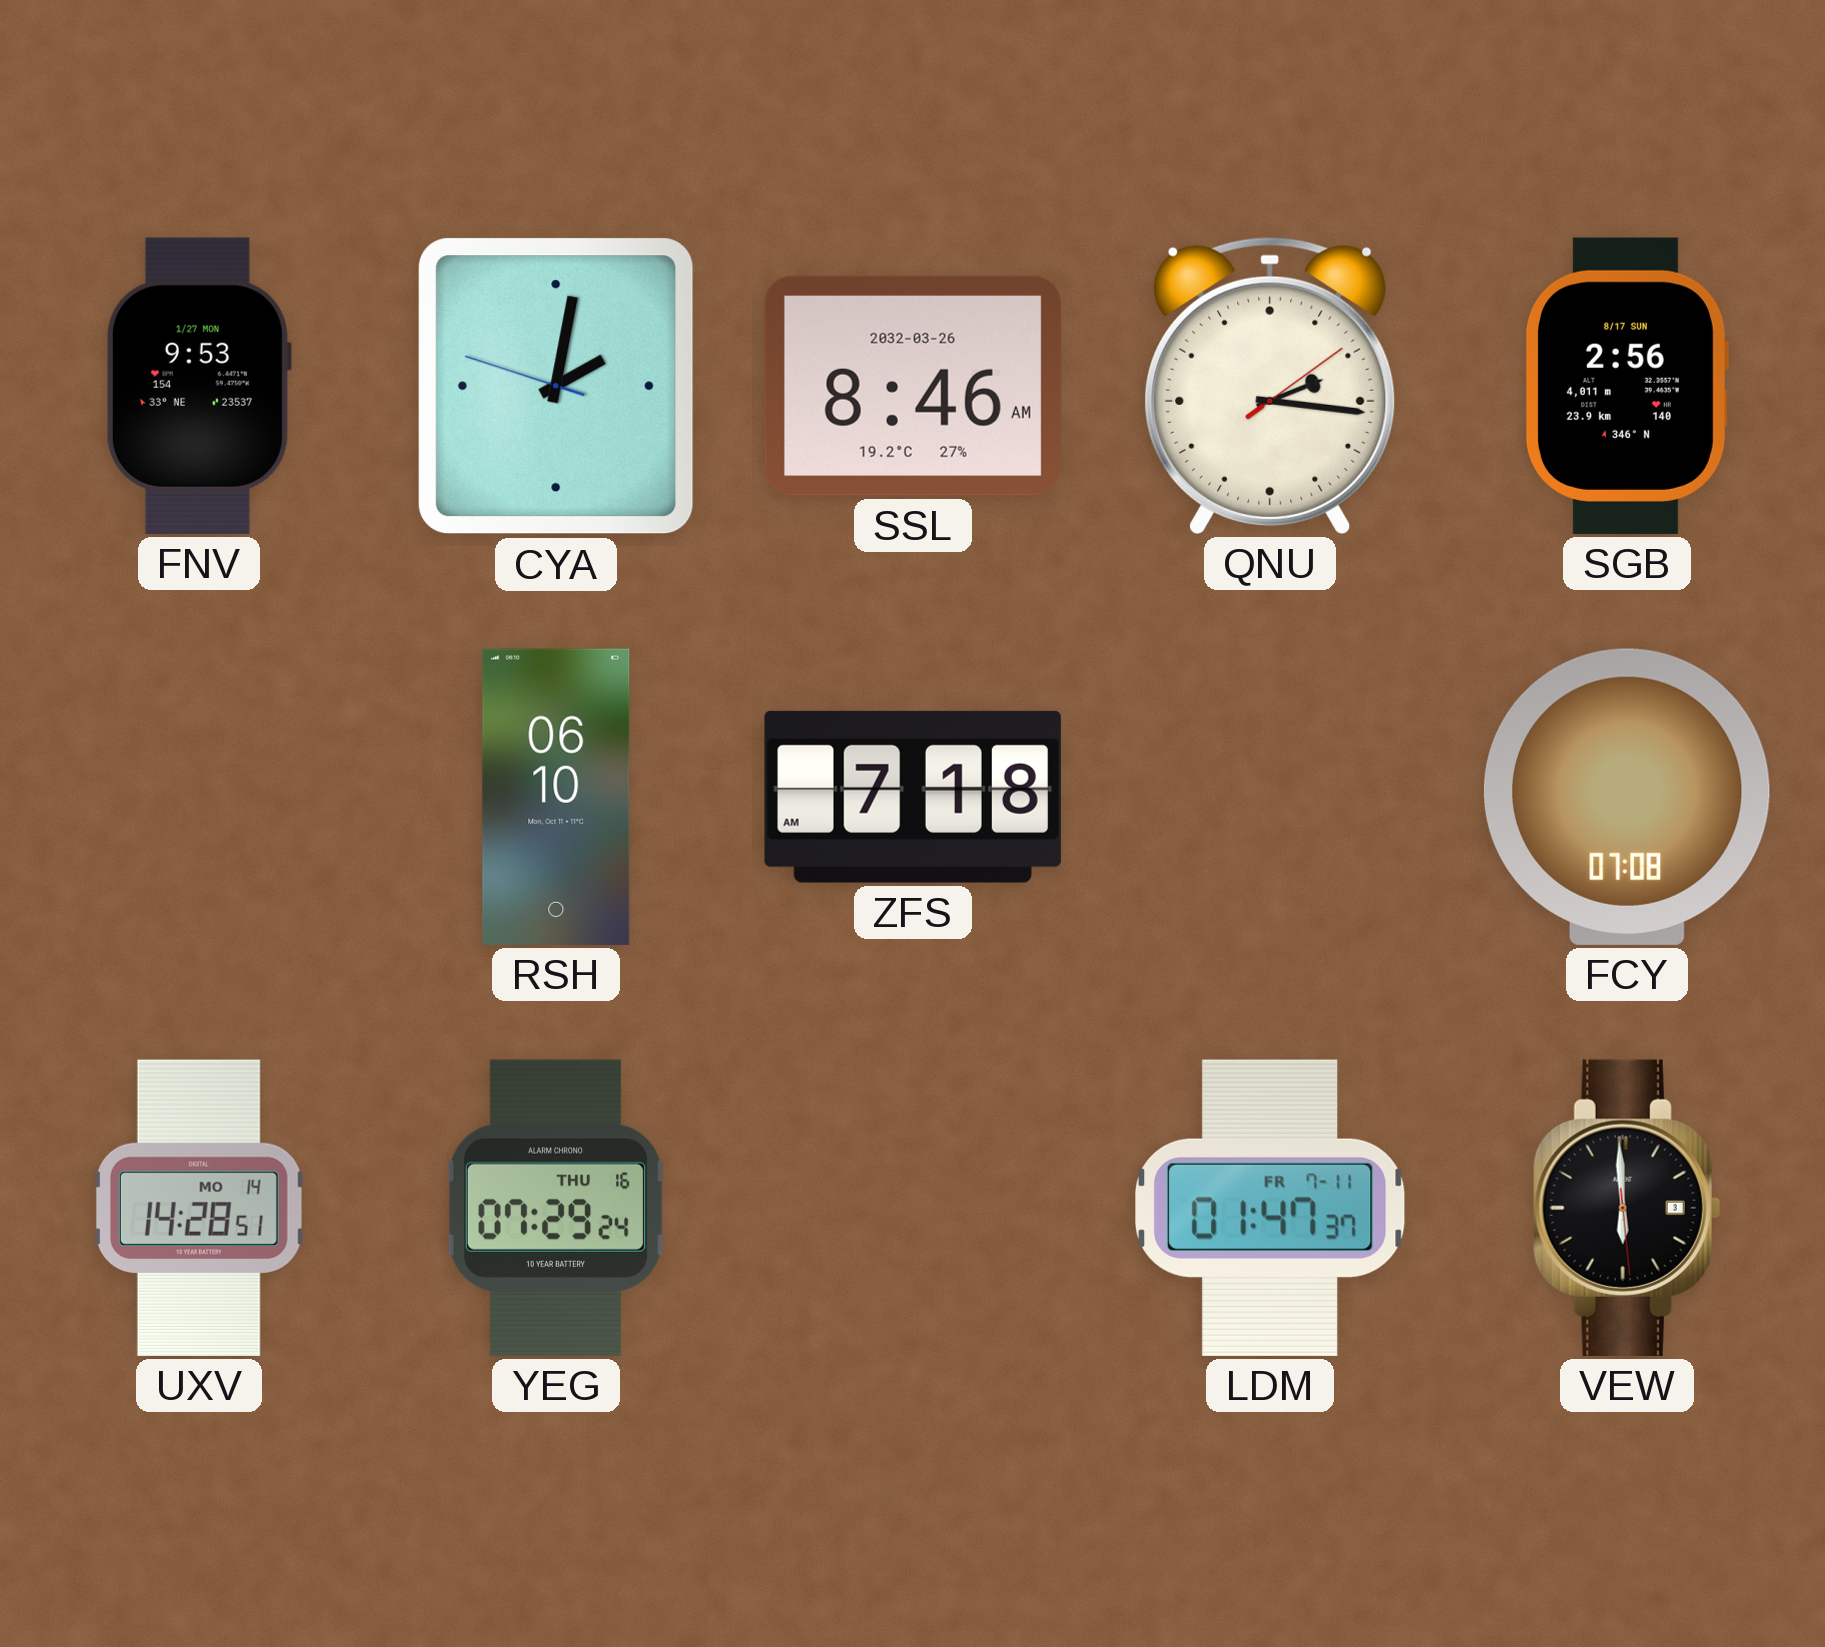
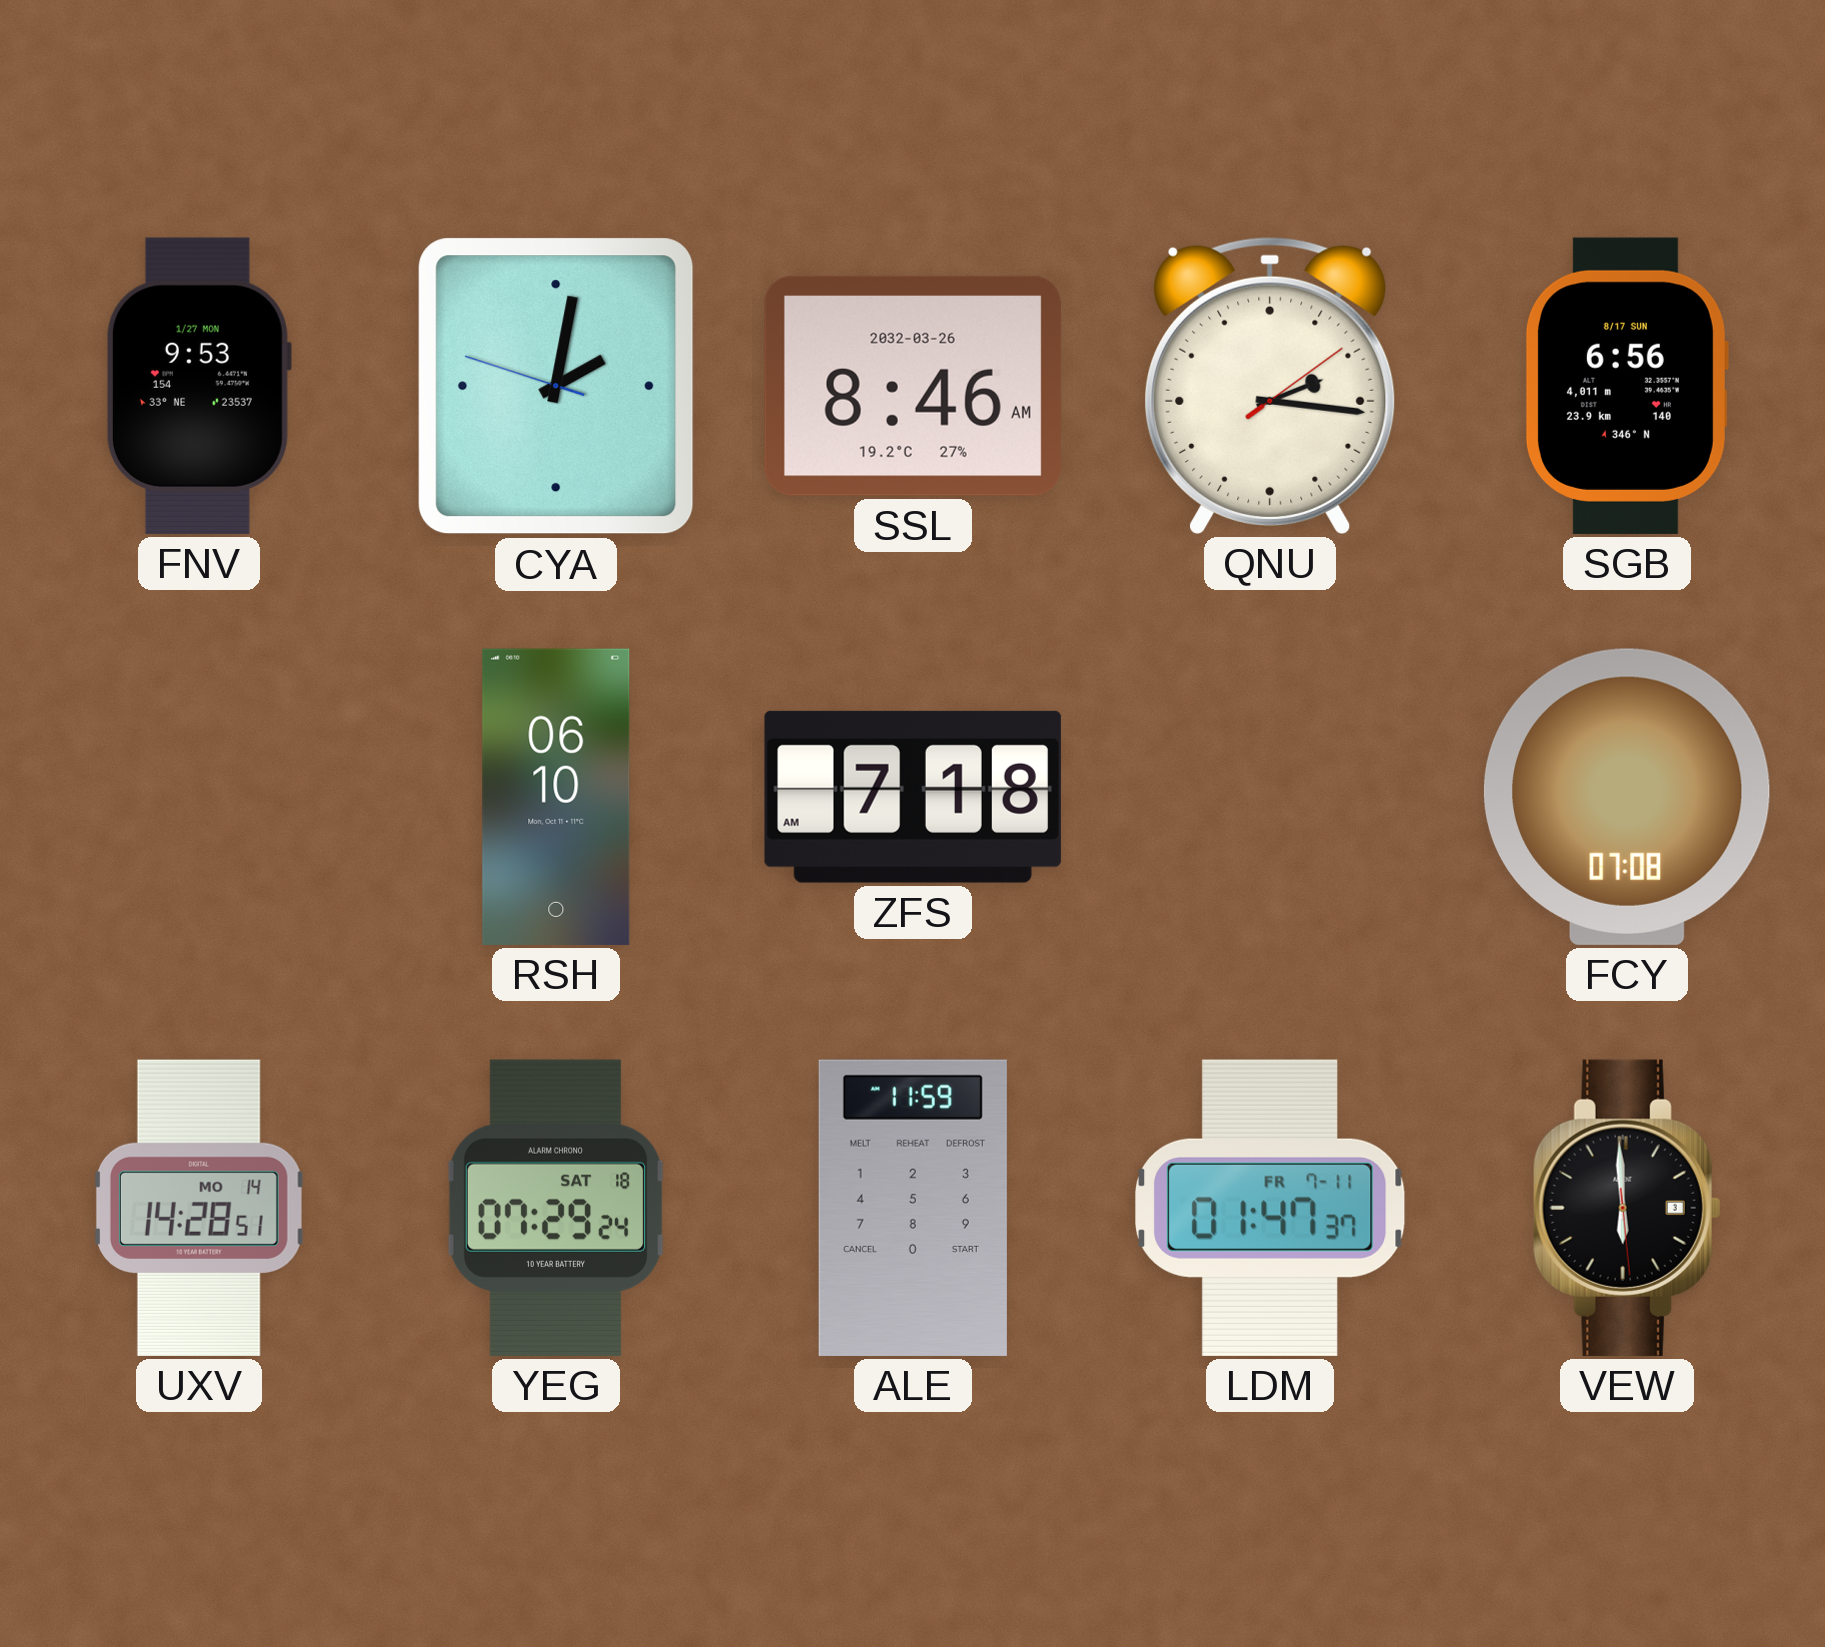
SGB: 2:56 -> 6:56 (1626, 386)
YEG date: THU 16 -> SAT 18 (556, 1208)
ALE: none -> 11:59 (913, 1208)
